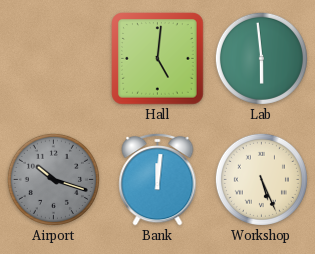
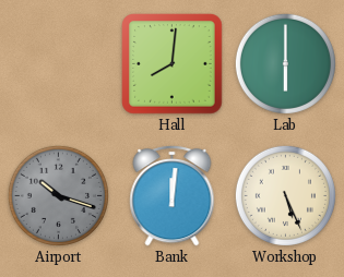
Hall: 5:01 -> 8:01 (173, 64)
Lab: 5:59 -> 6:00 (285, 63)
